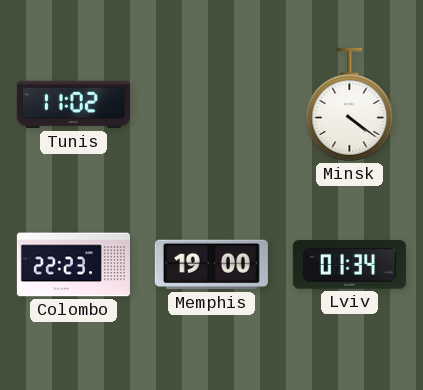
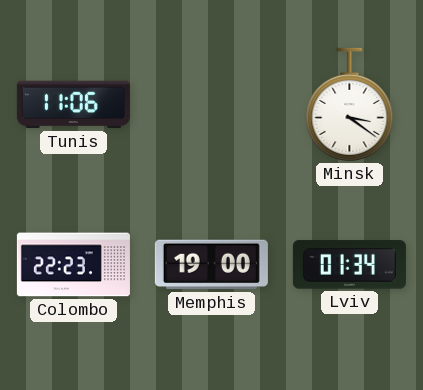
Tunis: 11:02 -> 11:06 (73, 105)
Minsk: 4:21 -> 3:21 (350, 104)
